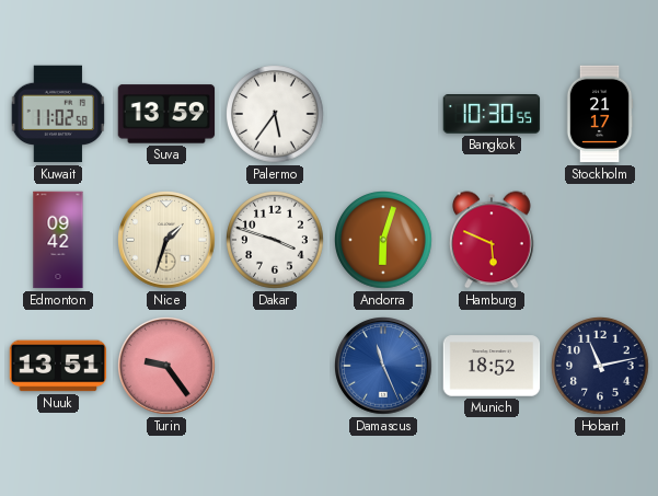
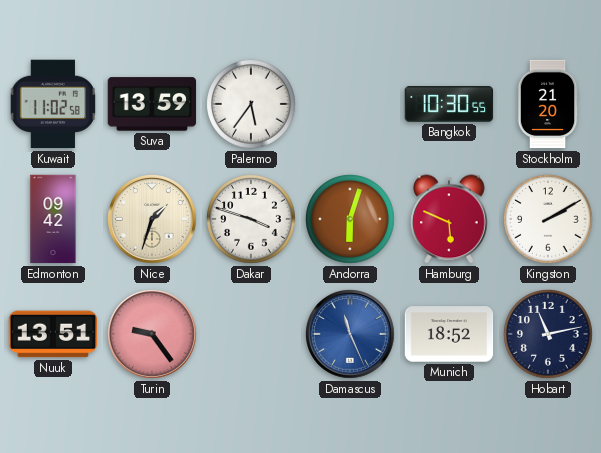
Stockholm: 21:17 -> 21:20 (548, 104)
Kingston: none -> 2:10 (549, 220)
